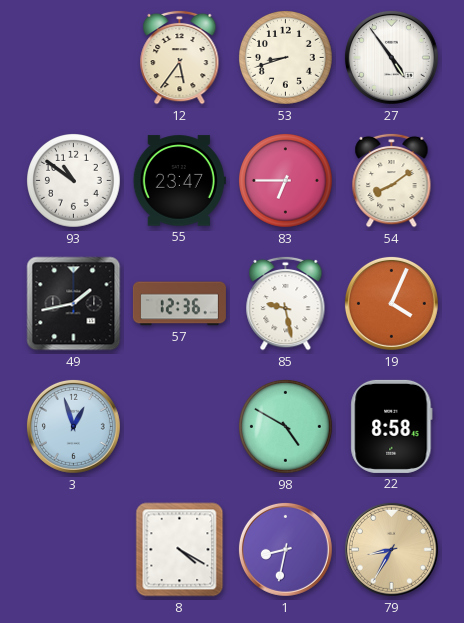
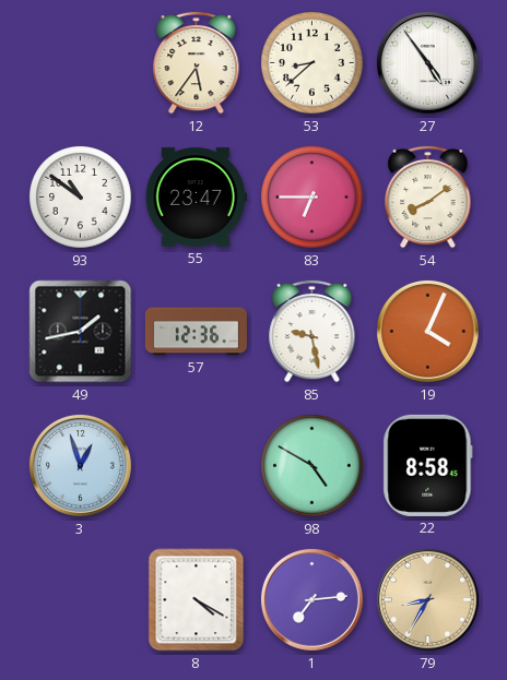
53: 8:42 -> 8:38 (313, 63)
1: 8:32 -> 7:14 (311, 599)
